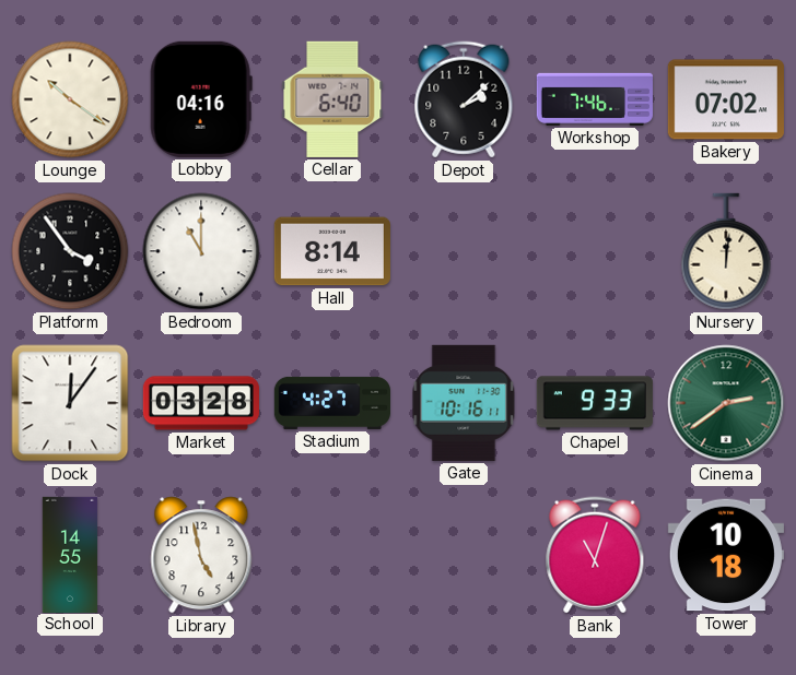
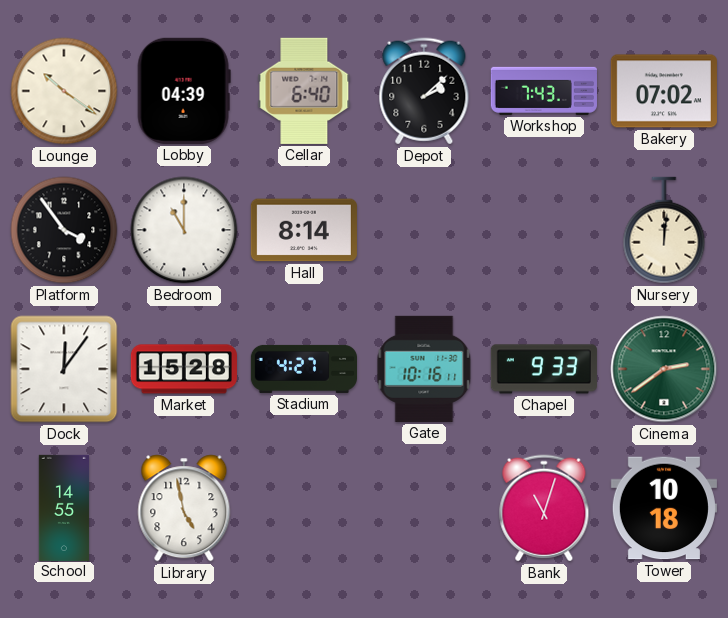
Lobby: 04:16 -> 04:39 (184, 91)
Workshop: 7:46 -> 7:43 (544, 91)
Market: 03:28 -> 15:28 (184, 369)
